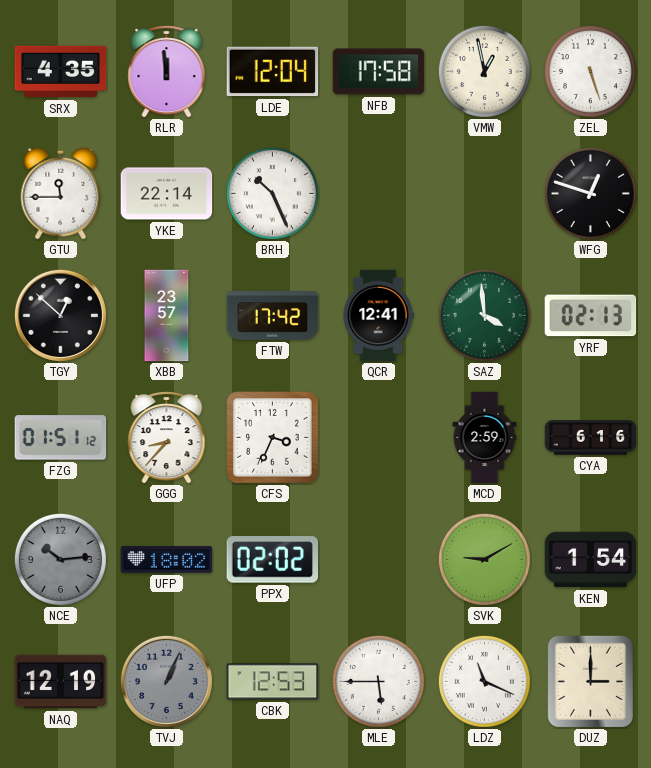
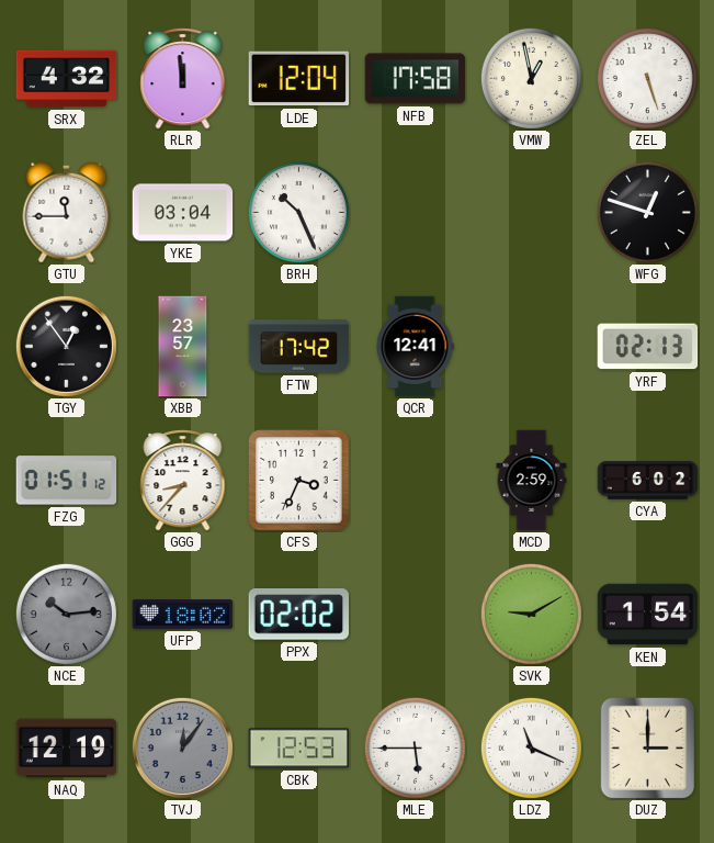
SRX: 4:35 -> 4:32 (67, 79)
YKE: 22:14 -> 03:04 (183, 213)
TGY: 12:52 -> 12:54 (66, 346)
SAZ: 3:59 -> none (484, 315)
CYA: 6:16 -> 6:02 (648, 481)
TVJ: 1:04 -> 12:06 (182, 748)
